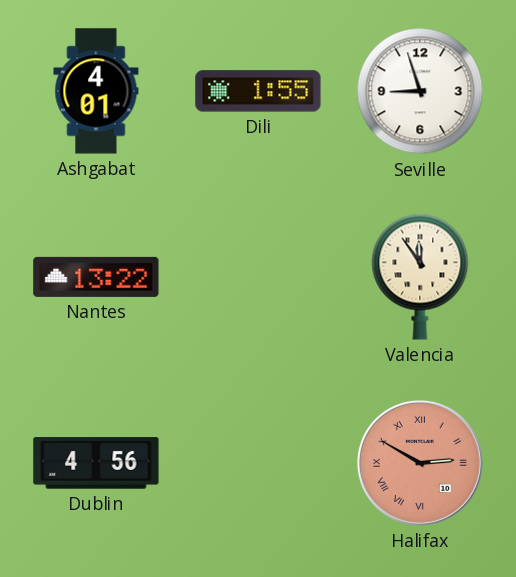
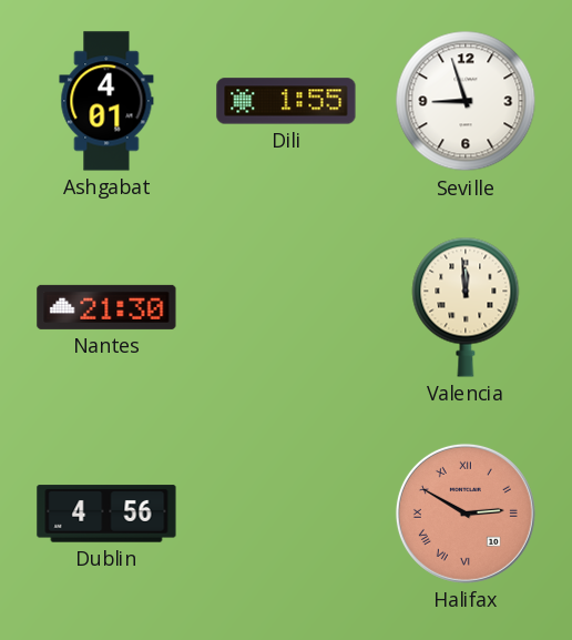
Nantes: 13:22 -> 21:30 (106, 307)
Valencia: 11:54 -> 11:59 (466, 307)
